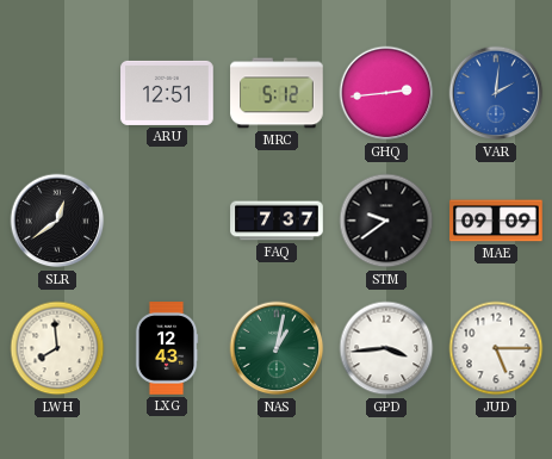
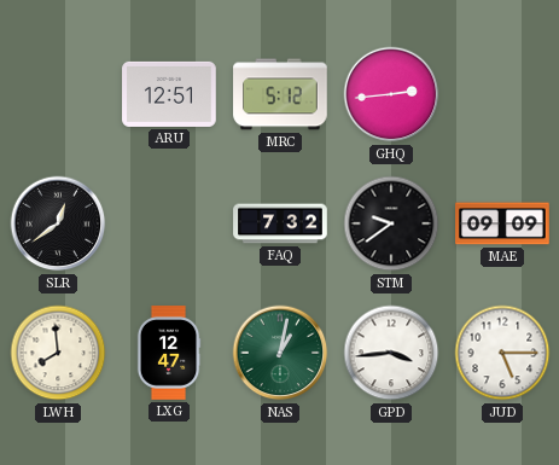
VAR: 2:01 -> none (496, 93)
FAQ: 7:37 -> 7:32 (280, 223)
LXG: 12:43 -> 12:47 (169, 353)
